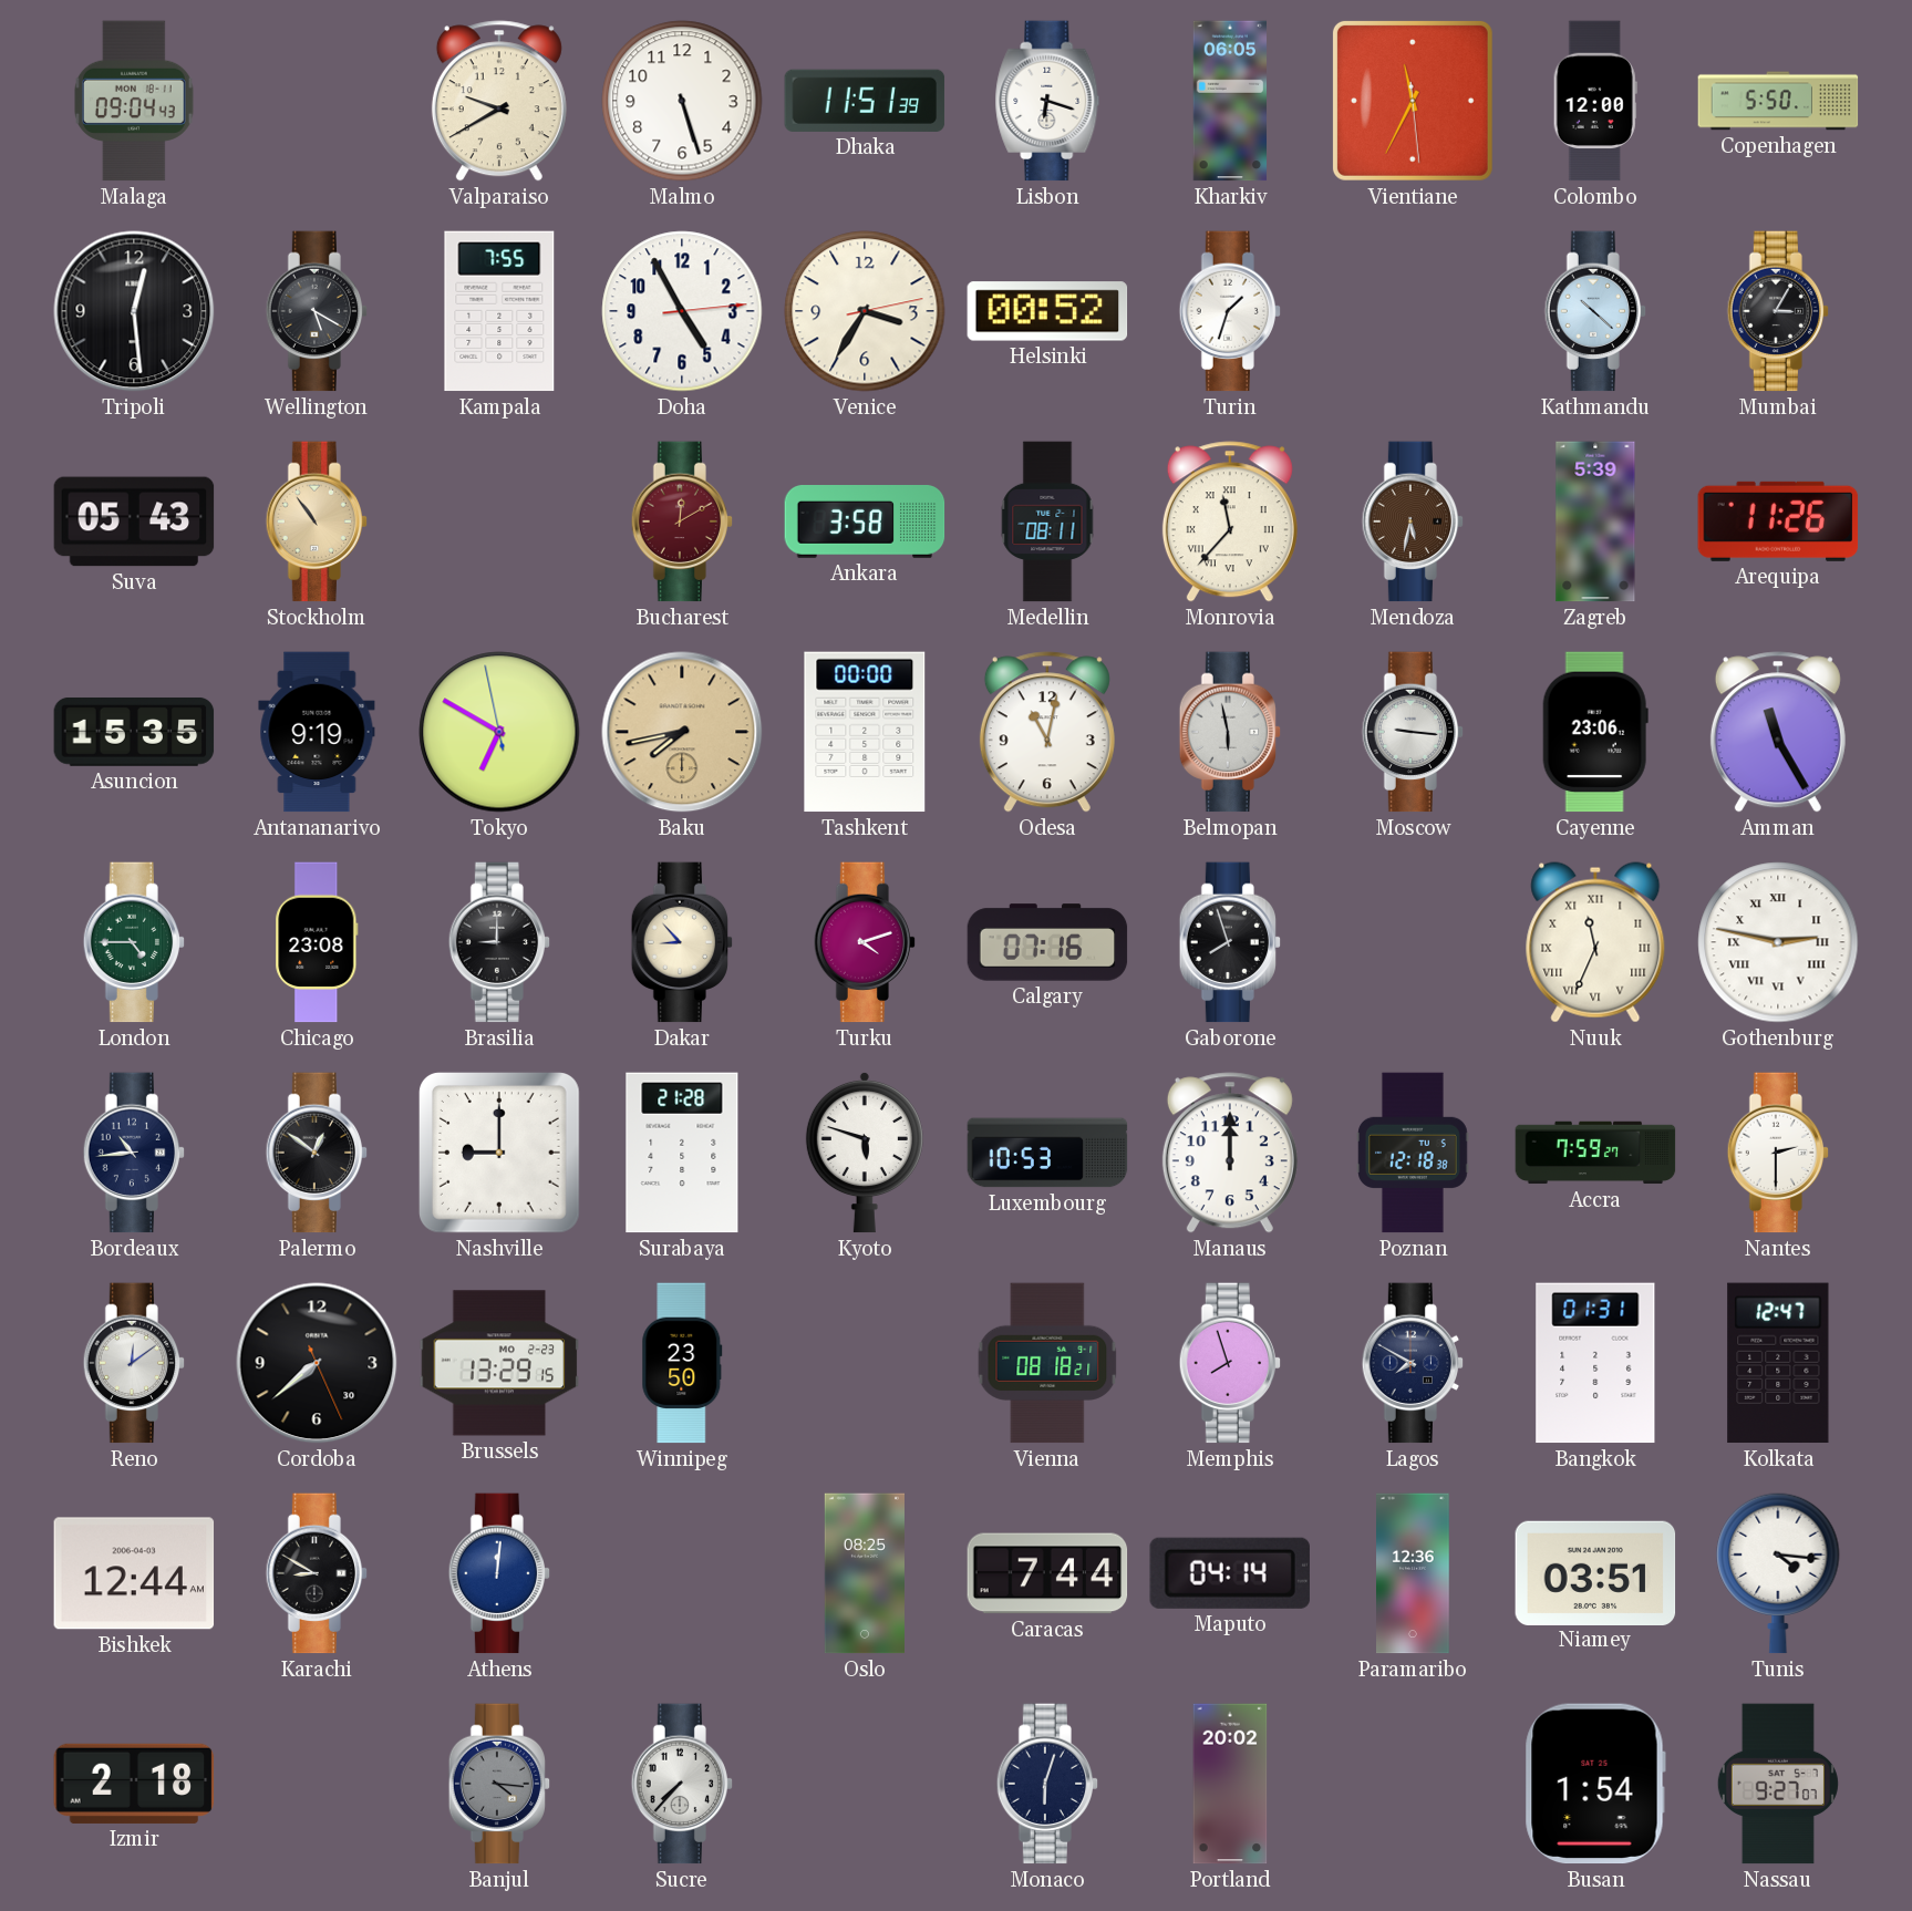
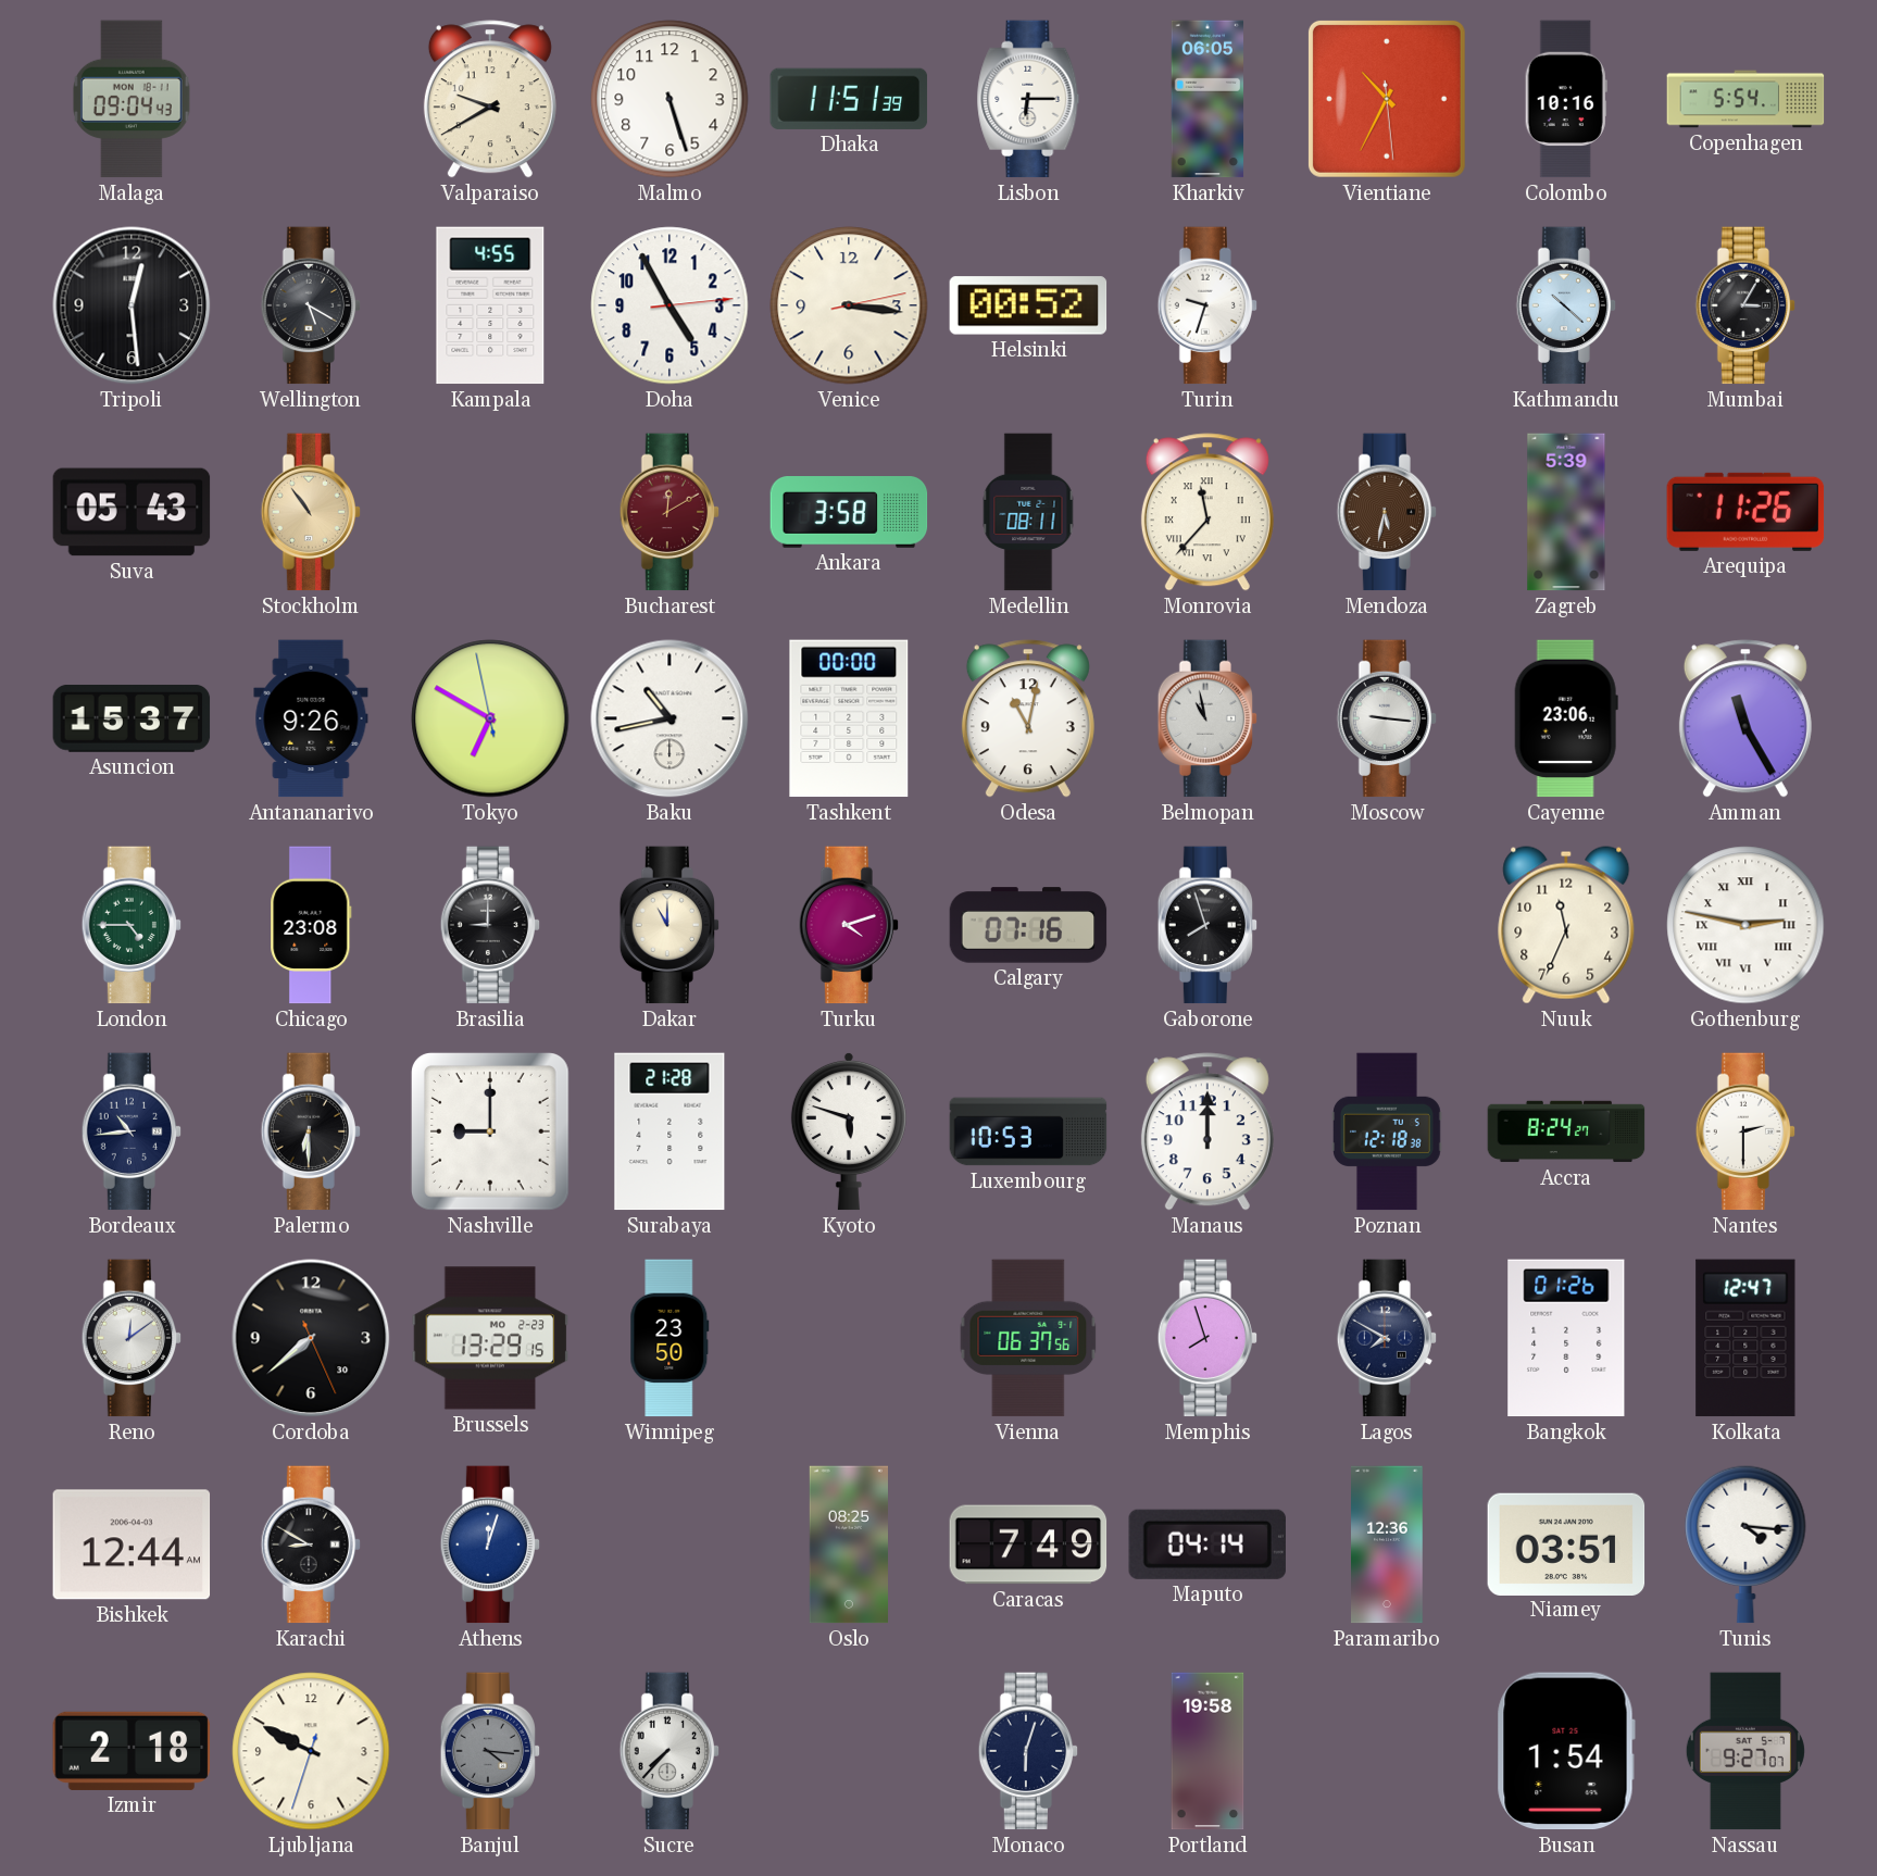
Lisbon: 6:18 -> 6:15 (1028, 99)
Vientiane: 11:34 -> 10:34 (1387, 99)
Colombo: 12:00 -> 10:16 (1566, 99)
Copenhagen: 5:50 -> 5:54 (1745, 99)
Kampala: 7:55 -> 4:55 (490, 305)
Venice: 3:35 -> 3:16 (849, 305)
Turin: 1:33 -> 9:33 (1207, 305)
Asuncion: 15:35 -> 15:37 (132, 718)
Antananarivo: 9:19 -> 9:26 (311, 718)
Baku: 7:43 -> 10:43 (670, 718)
Baku dial: champagne -> white (670, 718)
Belmopan: 5:58 -> 10:58 (1207, 718)
Dakar: 8:53 -> 11:00 (670, 925)
Nuuk numerals: Roman -> Arabic (1566, 925)
Palermo: 12:51 -> 6:30 (311, 1131)
Accra: 7:59 -> 8:24 (1566, 1131)
Vienna: 08:18 -> 06:37 (1028, 1338)
Bangkok: 01:31 -> 01:26 (1566, 1338)
Athens: 12:01 -> 12:03 (490, 1544)
Caracas: 7:44 -> 7:49 (1028, 1544)
Ljubljana: none -> 9:49 (311, 1751)
Portland: 20:02 -> 19:58 (1207, 1751)
